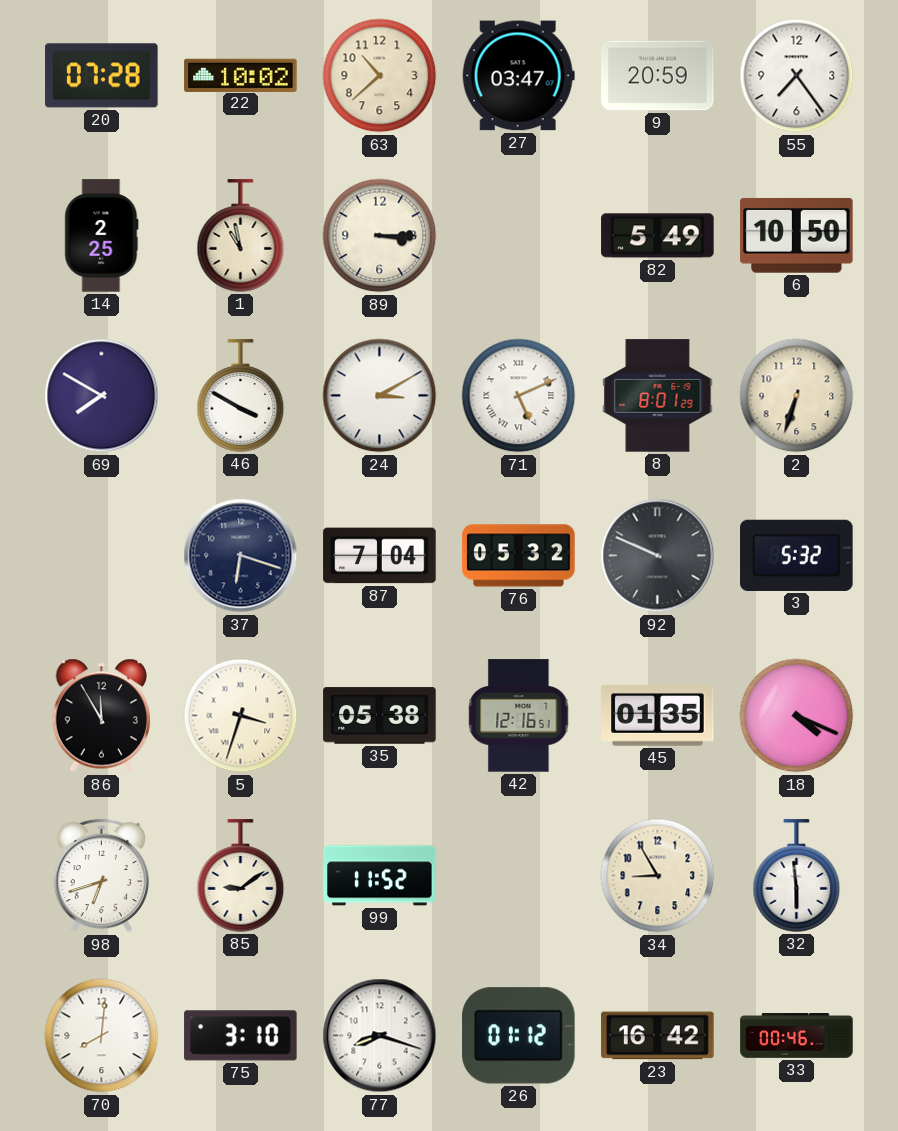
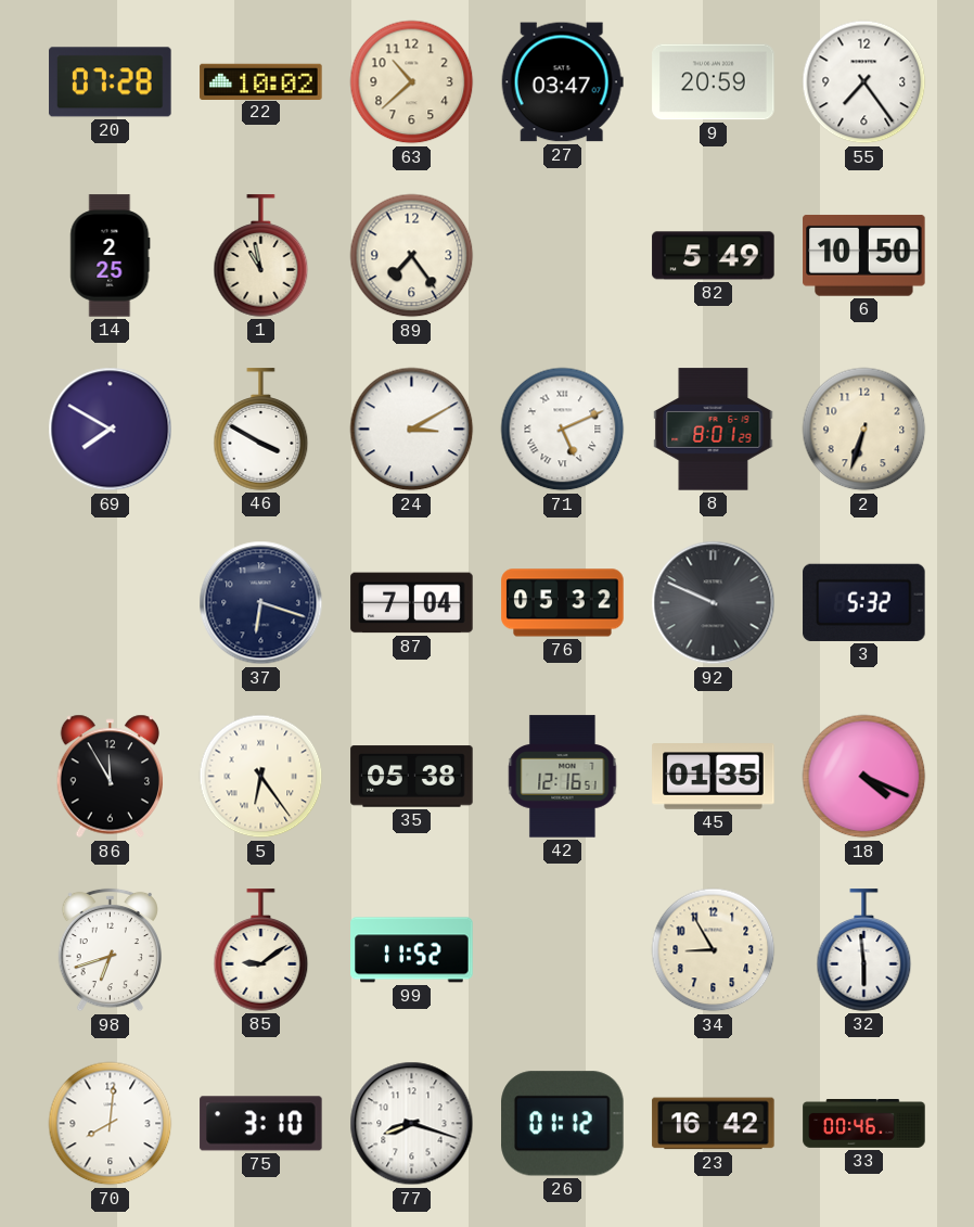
89: 3:15 -> 7:24 (412, 256)
5: 3:33 -> 6:24 (261, 777)
